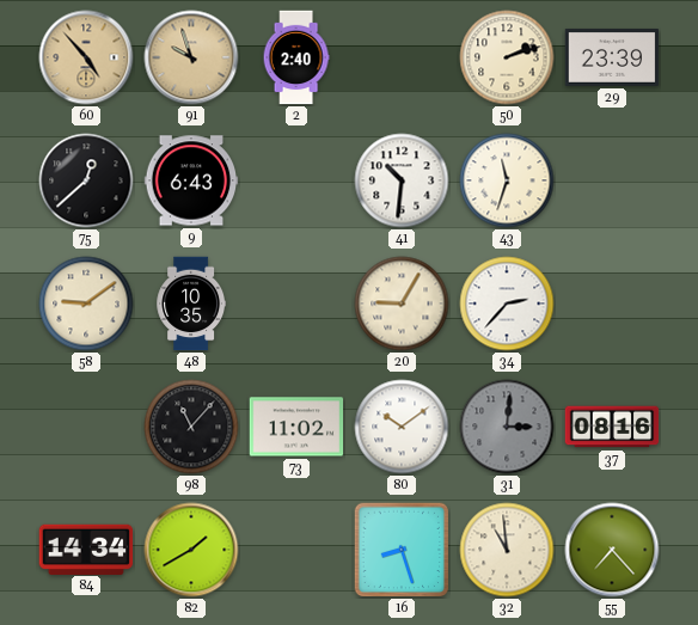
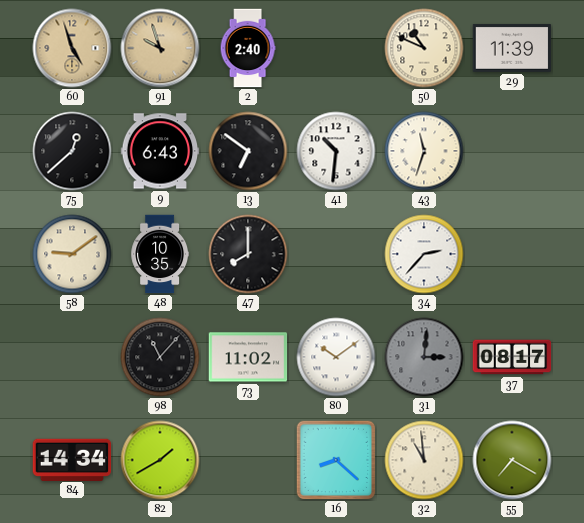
60: 4:53 -> 4:57 (72, 48)
50: 2:12 -> 10:49 (424, 48)
29: 23:39 -> 11:39 (512, 48)
13: none -> 6:51 (248, 151)
47: none -> 8:00 (248, 254)
20: 9:05 -> none (402, 304)
37: 08:16 -> 08:17 (512, 357)
16: 8:27 -> 8:22 (336, 460)
55: 7:23 -> 7:20 (512, 460)
